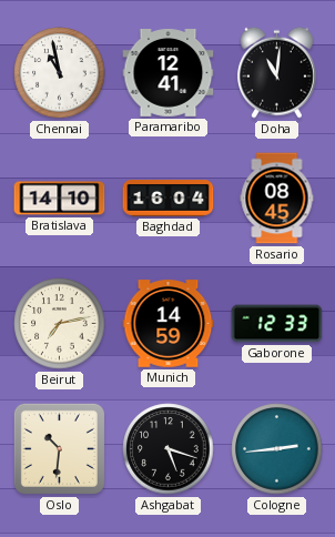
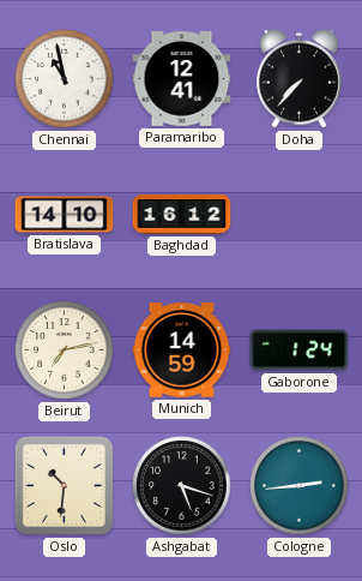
Doha: 11:01 -> 7:37 (298, 78)
Baghdad: 16:04 -> 16:12 (182, 215)
Rosario: 08:45 -> none (277, 199)
Gaborone: 12:33 -> 1:24 (300, 351)
